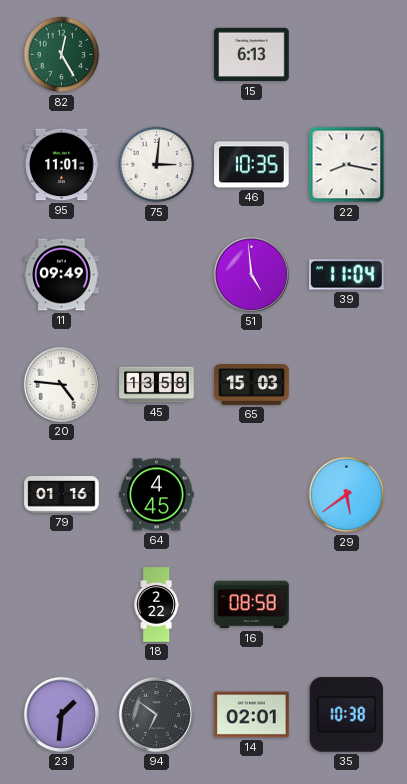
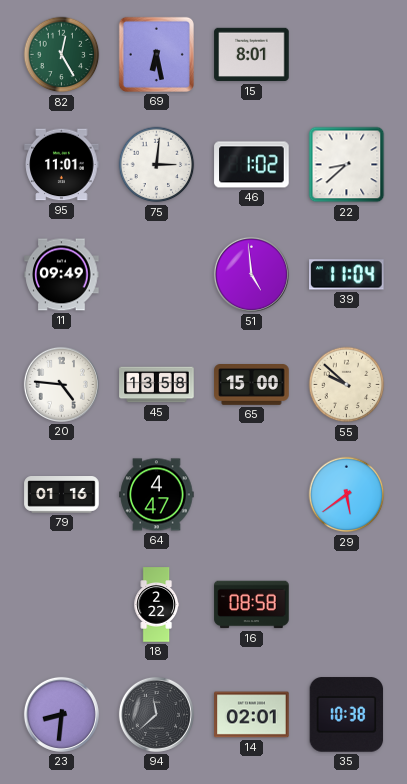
69: none -> 6:28 (156, 54)
15: 6:13 -> 8:01 (252, 55)
46: 10:35 -> 1:02 (252, 165)
22: 8:17 -> 8:38 (347, 165)
65: 15:03 -> 15:00 (252, 385)
55: none -> 9:52 (347, 385)
64: 4:45 -> 4:47 (157, 495)
23: 1:31 -> 8:31 (61, 714)
94: 6:51 -> 11:38 (156, 714)
